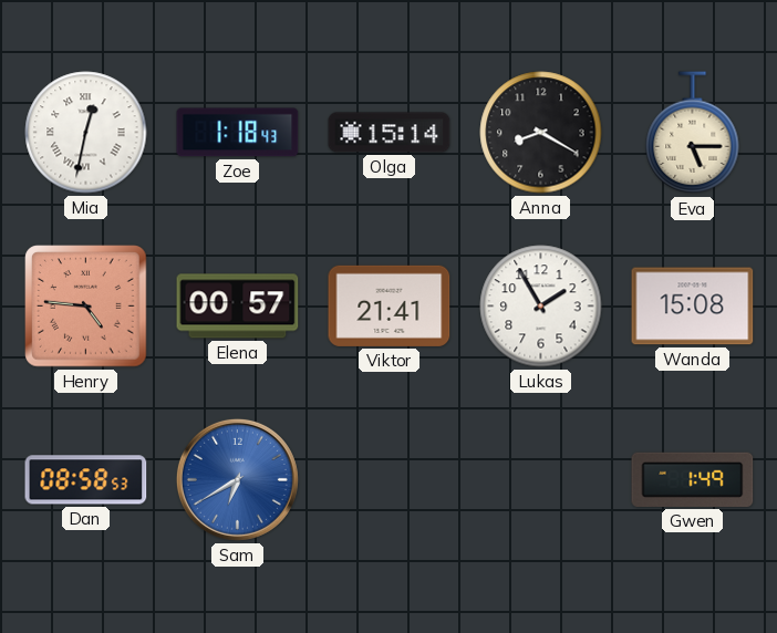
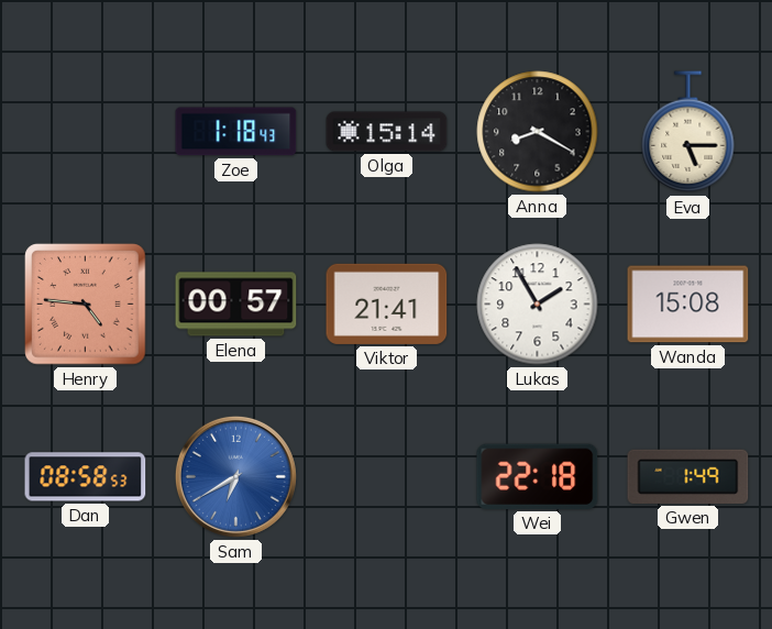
Mia: 12:32 -> none (86, 133)
Wei: none -> 22:18 (538, 476)
